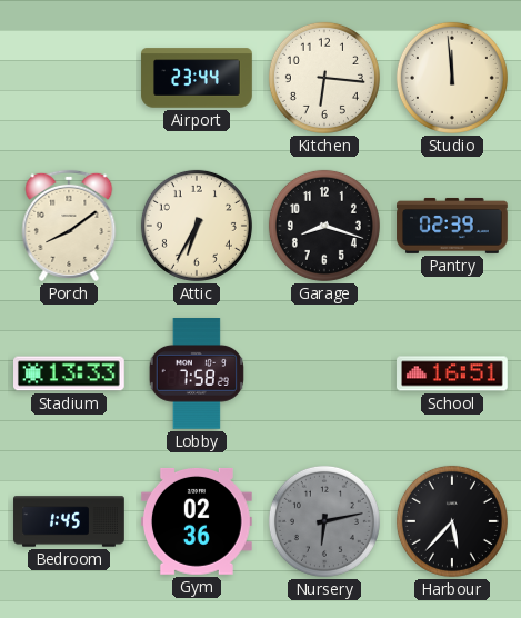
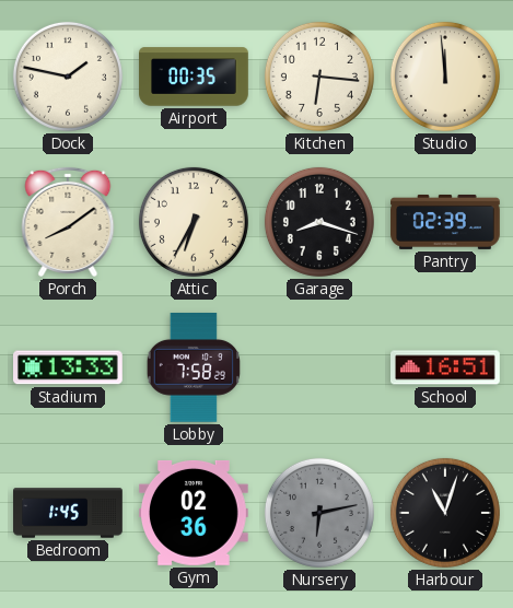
Dock: none -> 1:47 (68, 77)
Airport: 23:44 -> 00:35 (194, 77)
Harbour: 5:37 -> 11:03 (445, 513)
